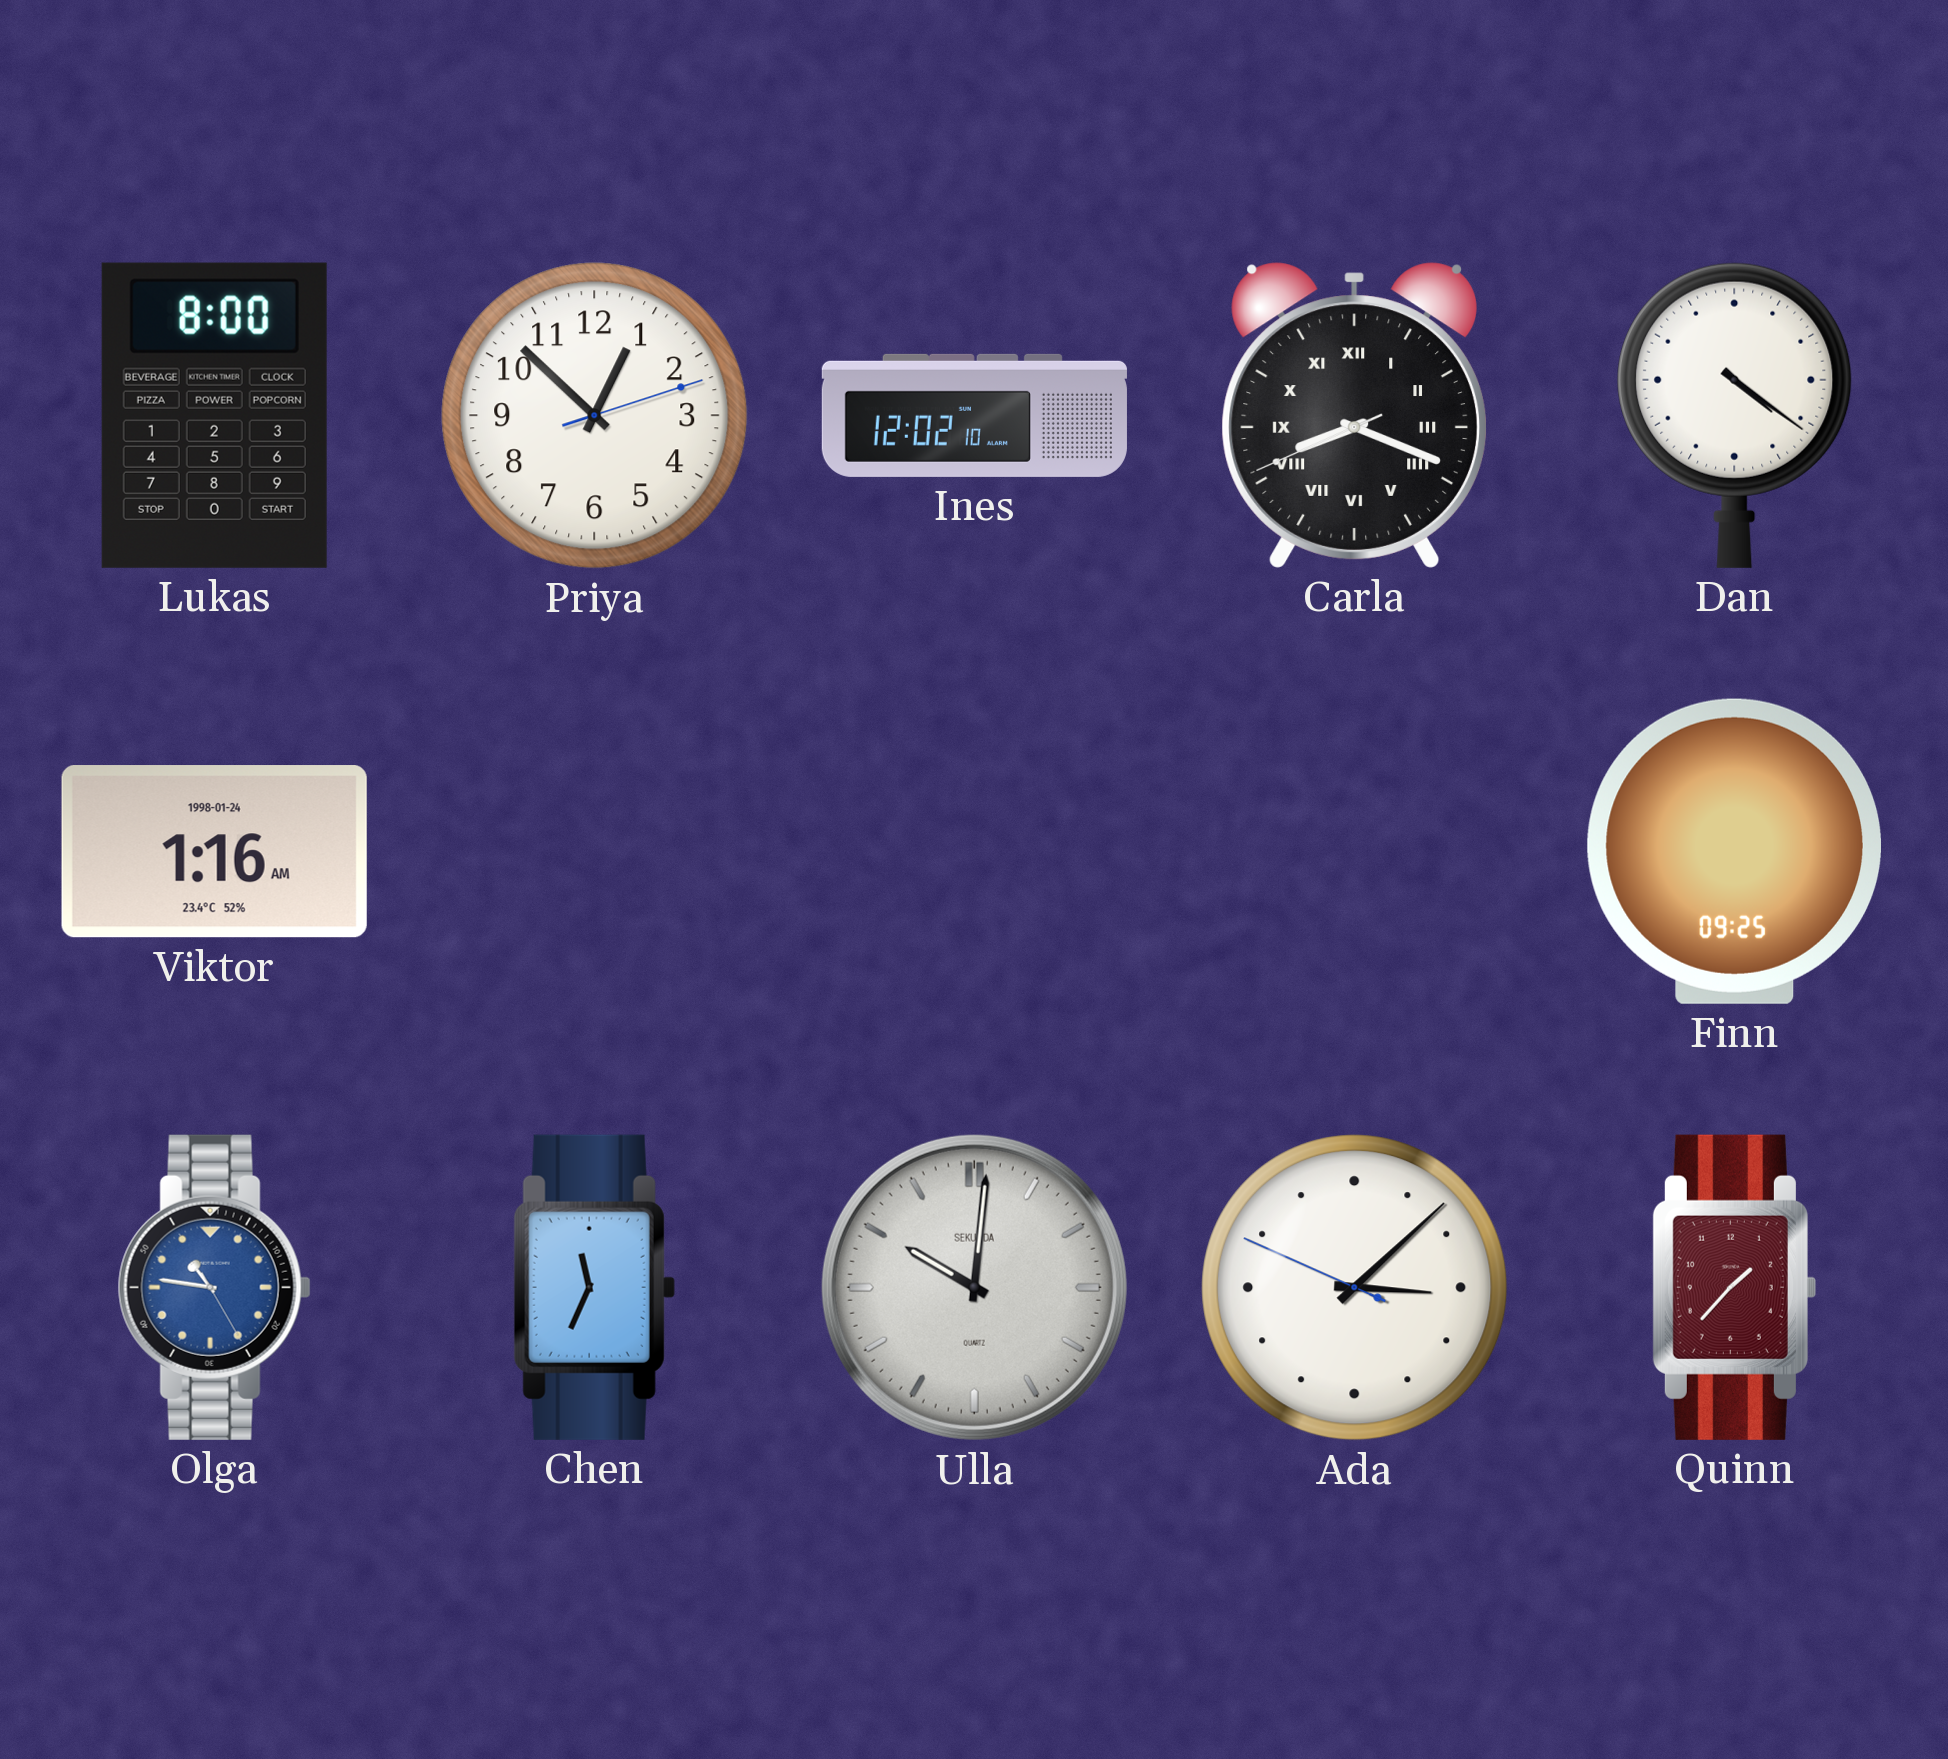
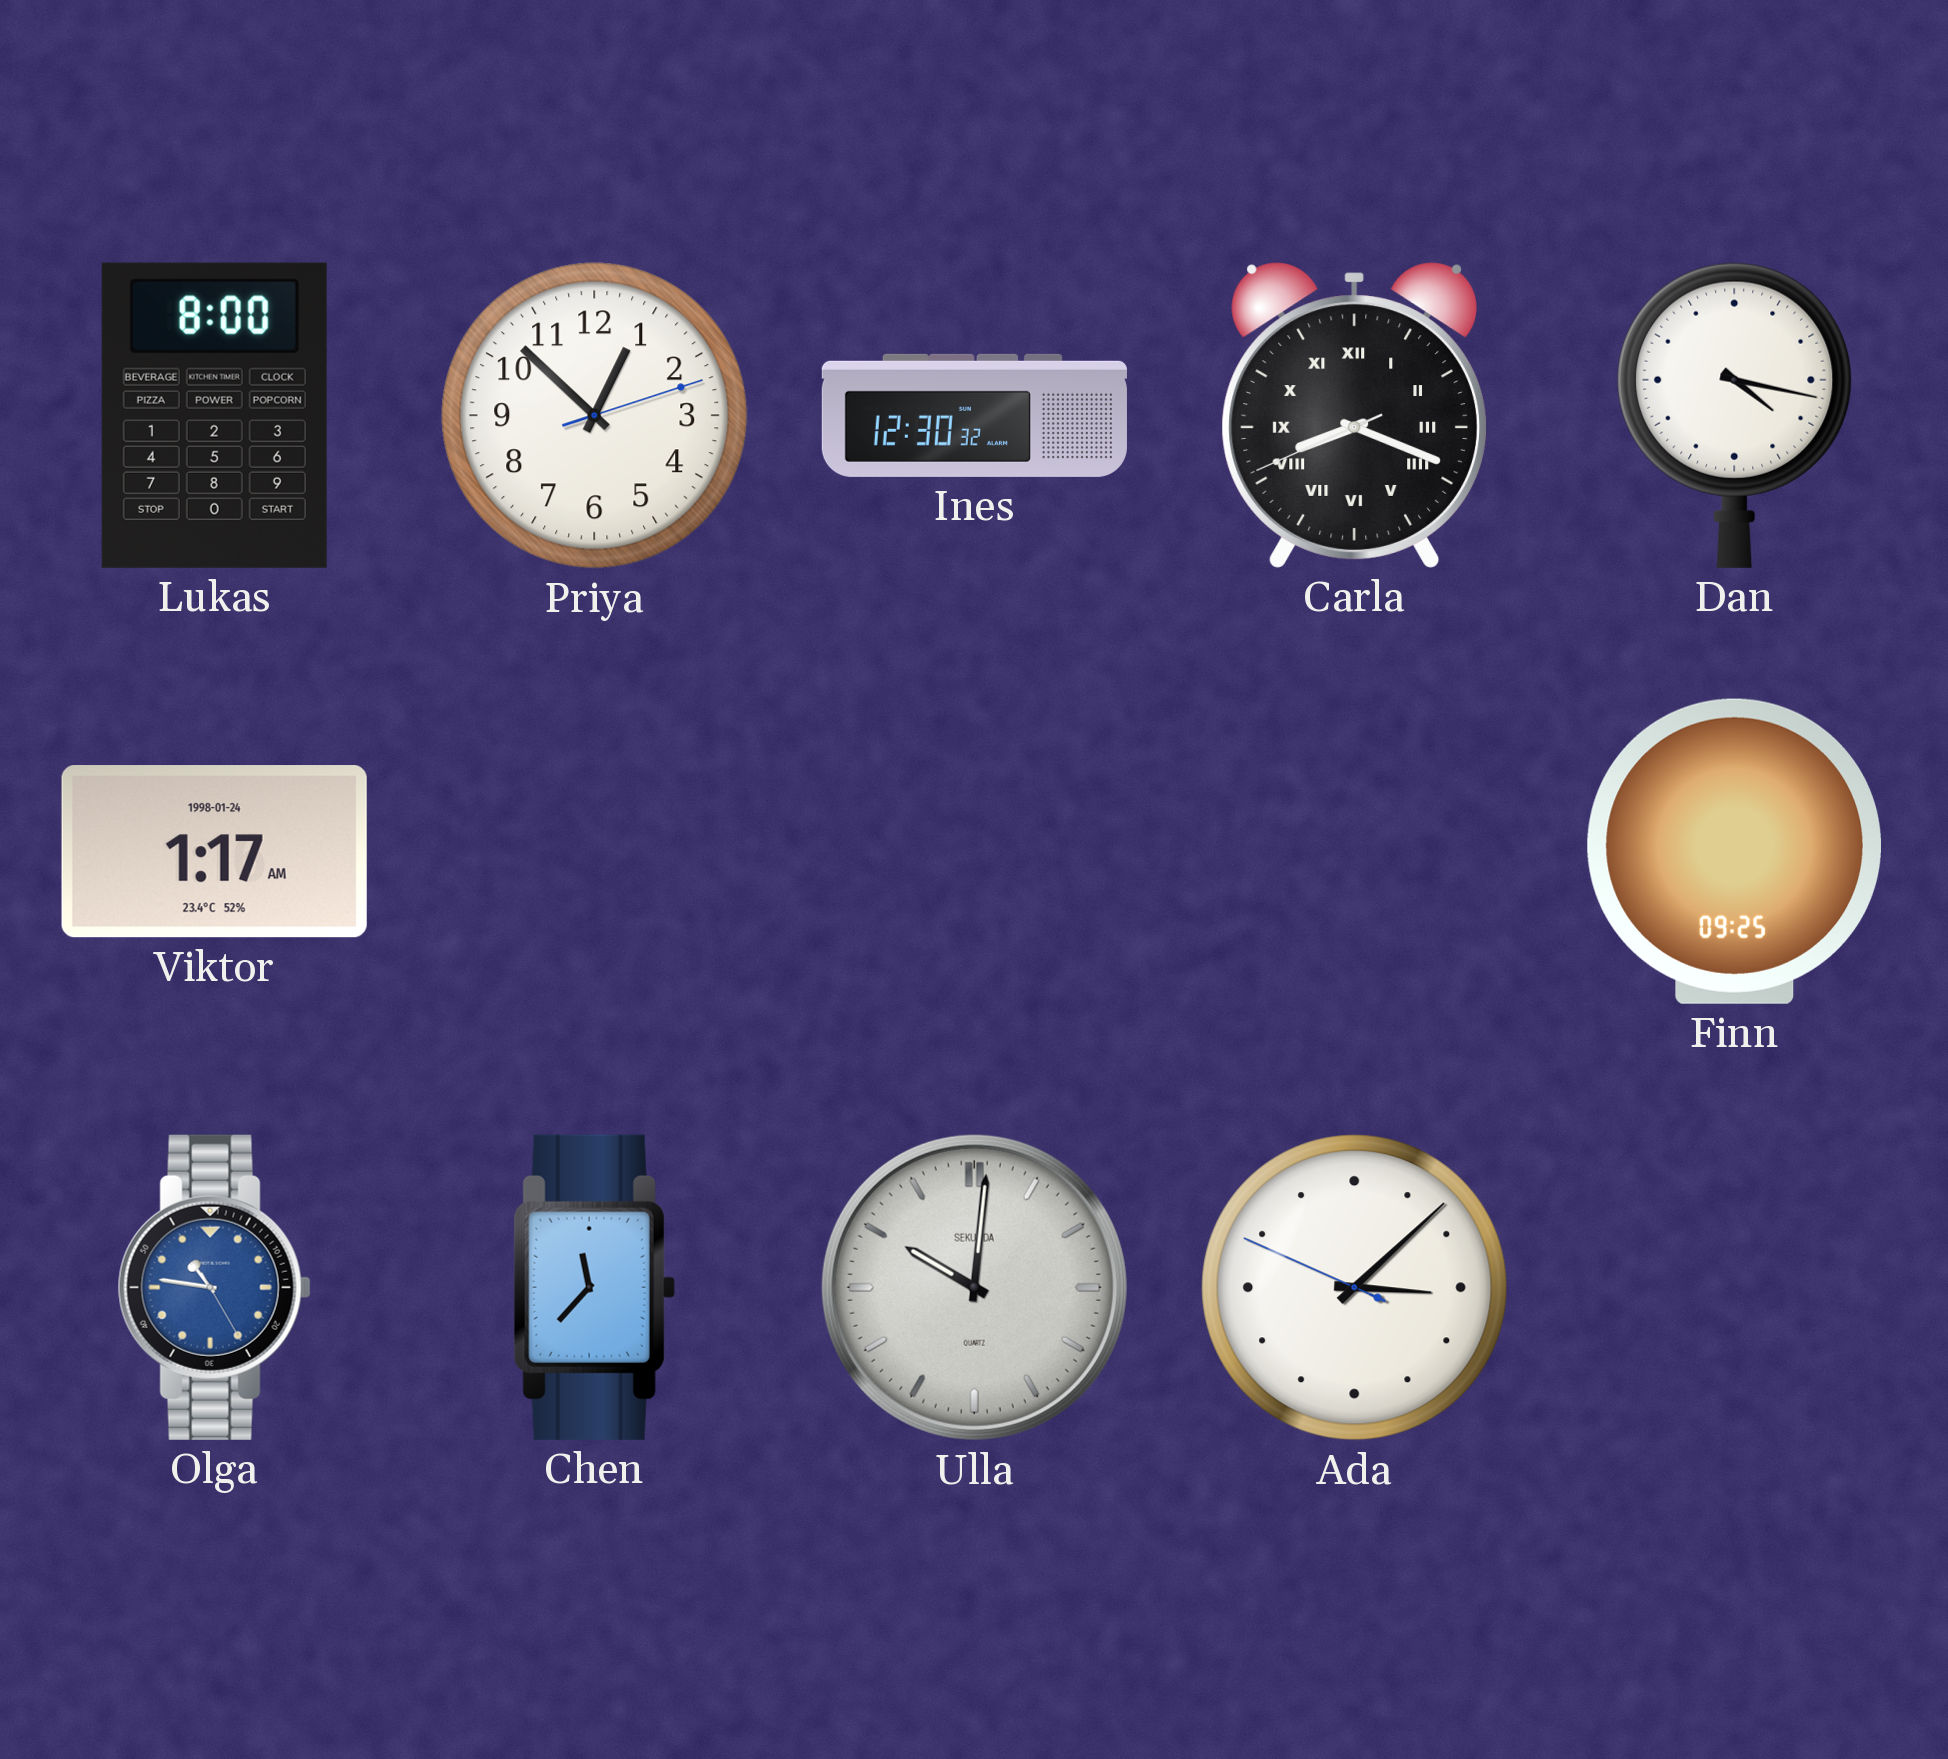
Ines: 12:02 -> 12:30 (974, 415)
Dan: 4:21 -> 4:17 (1735, 415)
Viktor: 1:16 -> 1:17 (214, 852)
Chen: 11:34 -> 11:37 (594, 1287)
Quinn: 1:37 -> none (1734, 1287)
